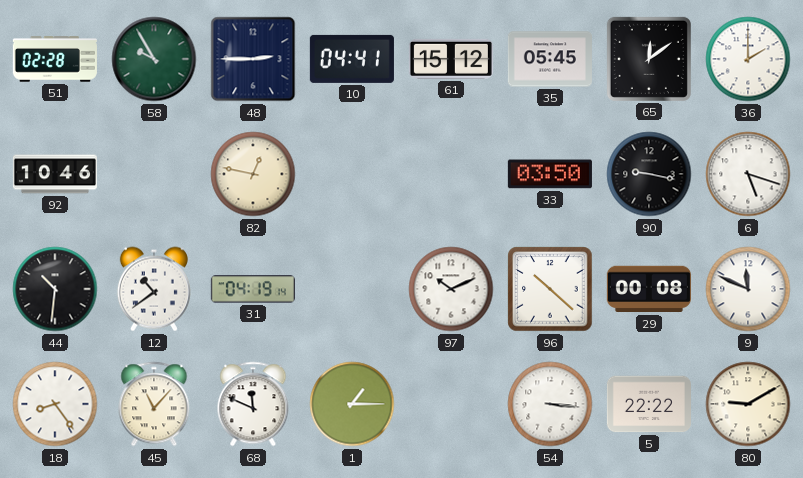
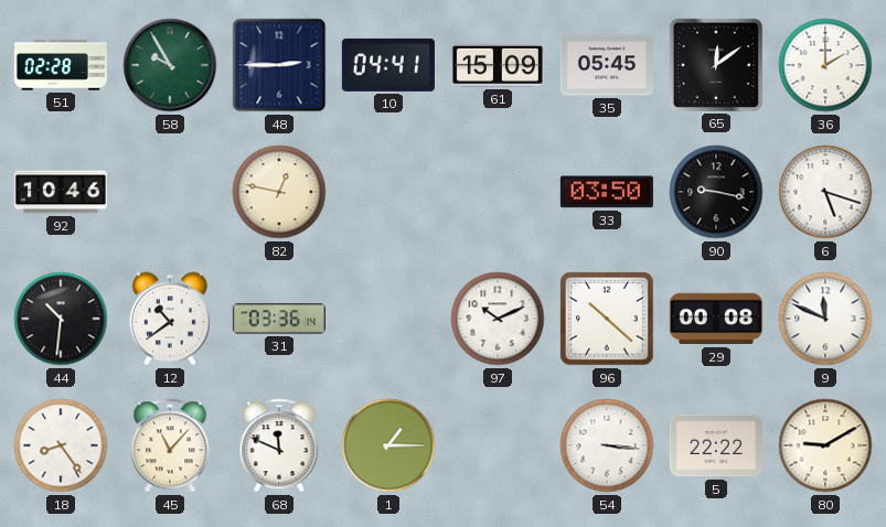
61: 15:12 -> 15:09 (498, 65)
31: 04:19 -> 03:36 (279, 319)
